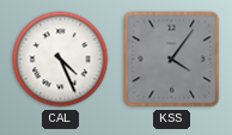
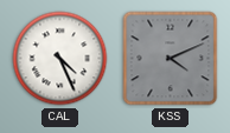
KSS: 4:06 -> 4:11 (171, 59)
